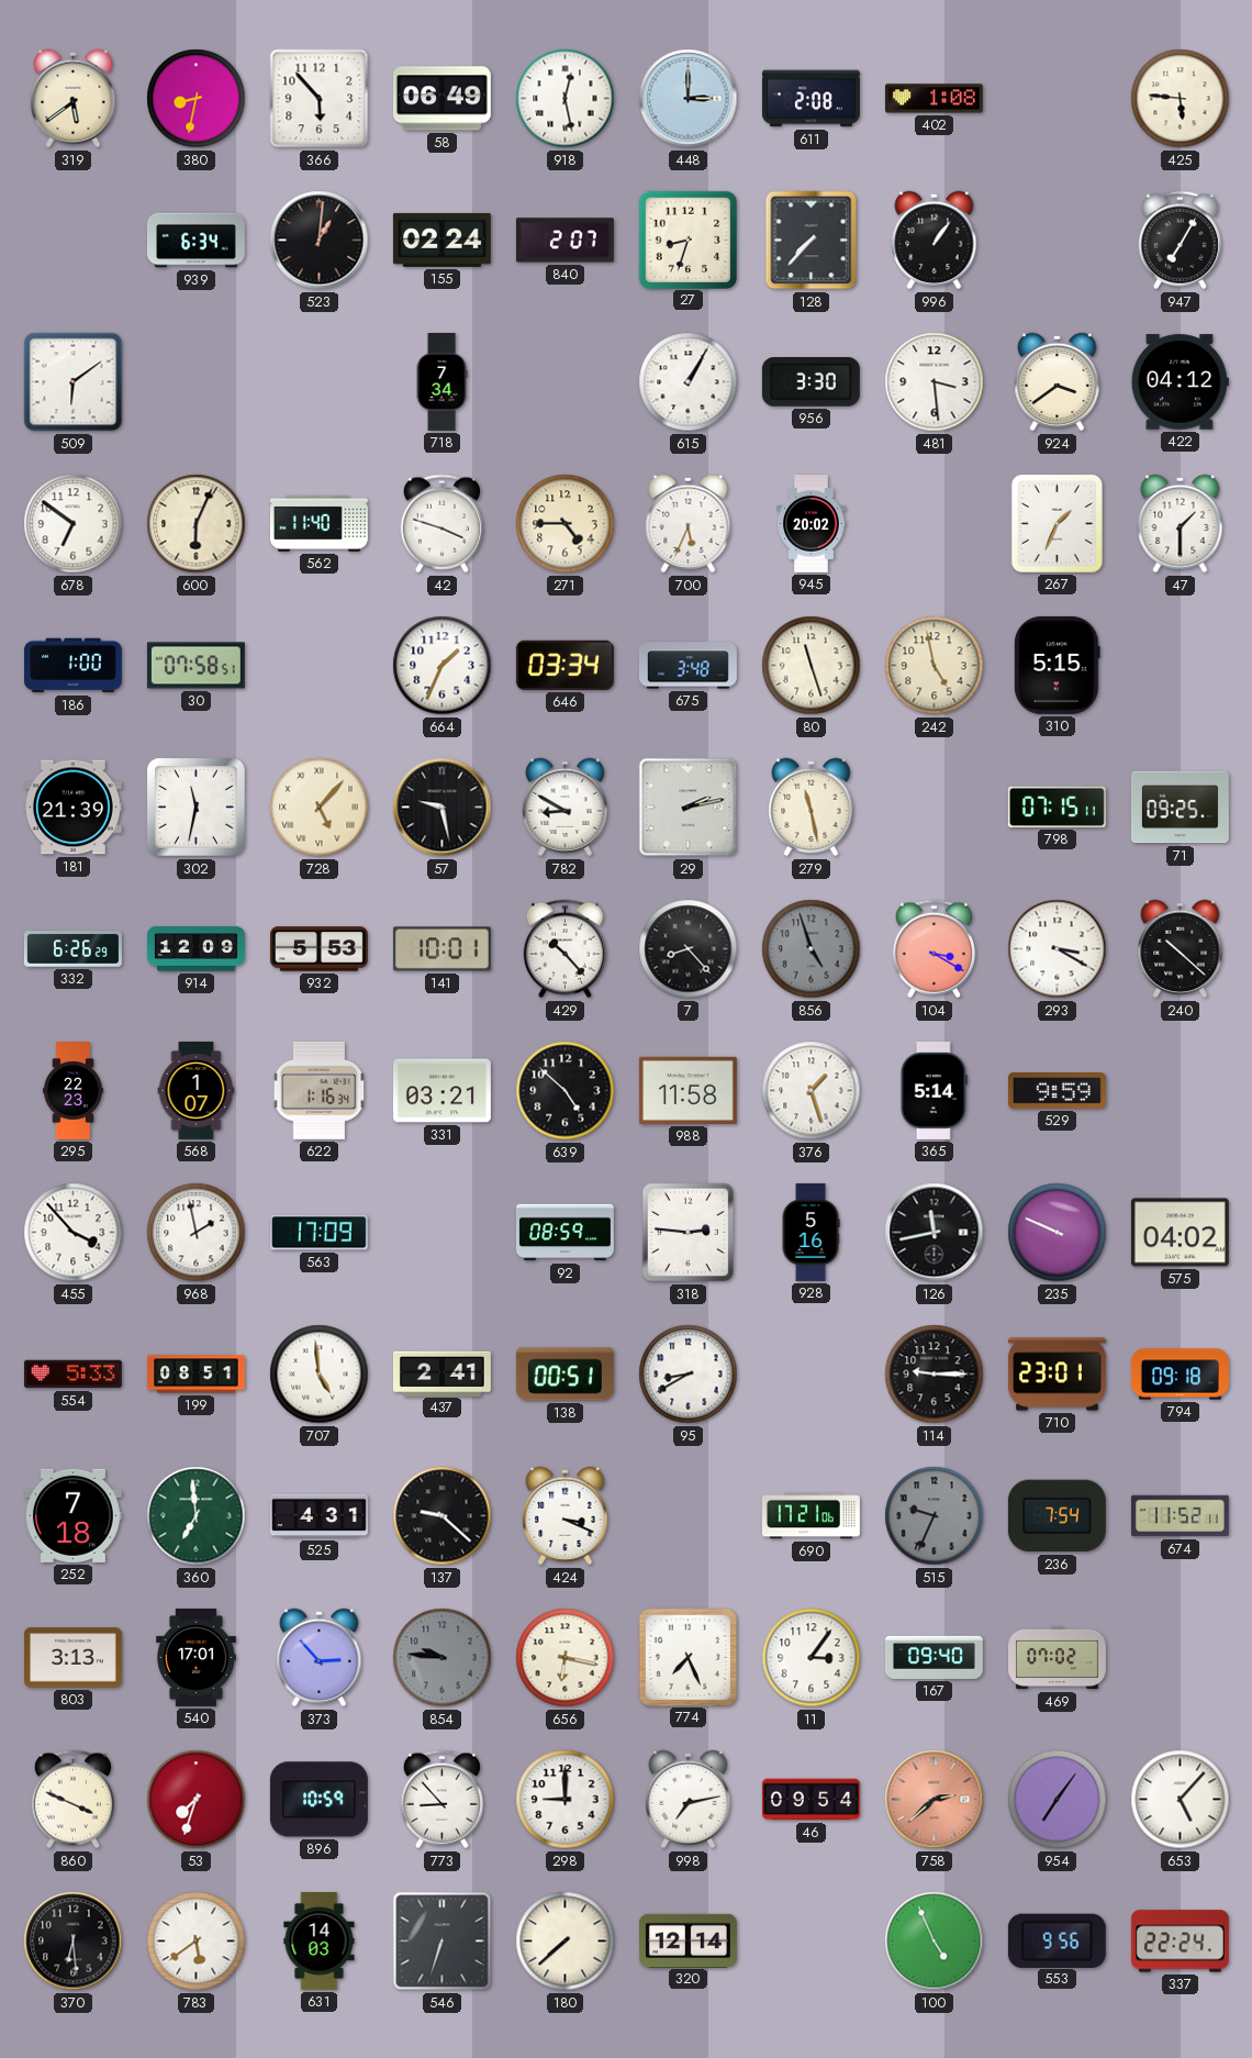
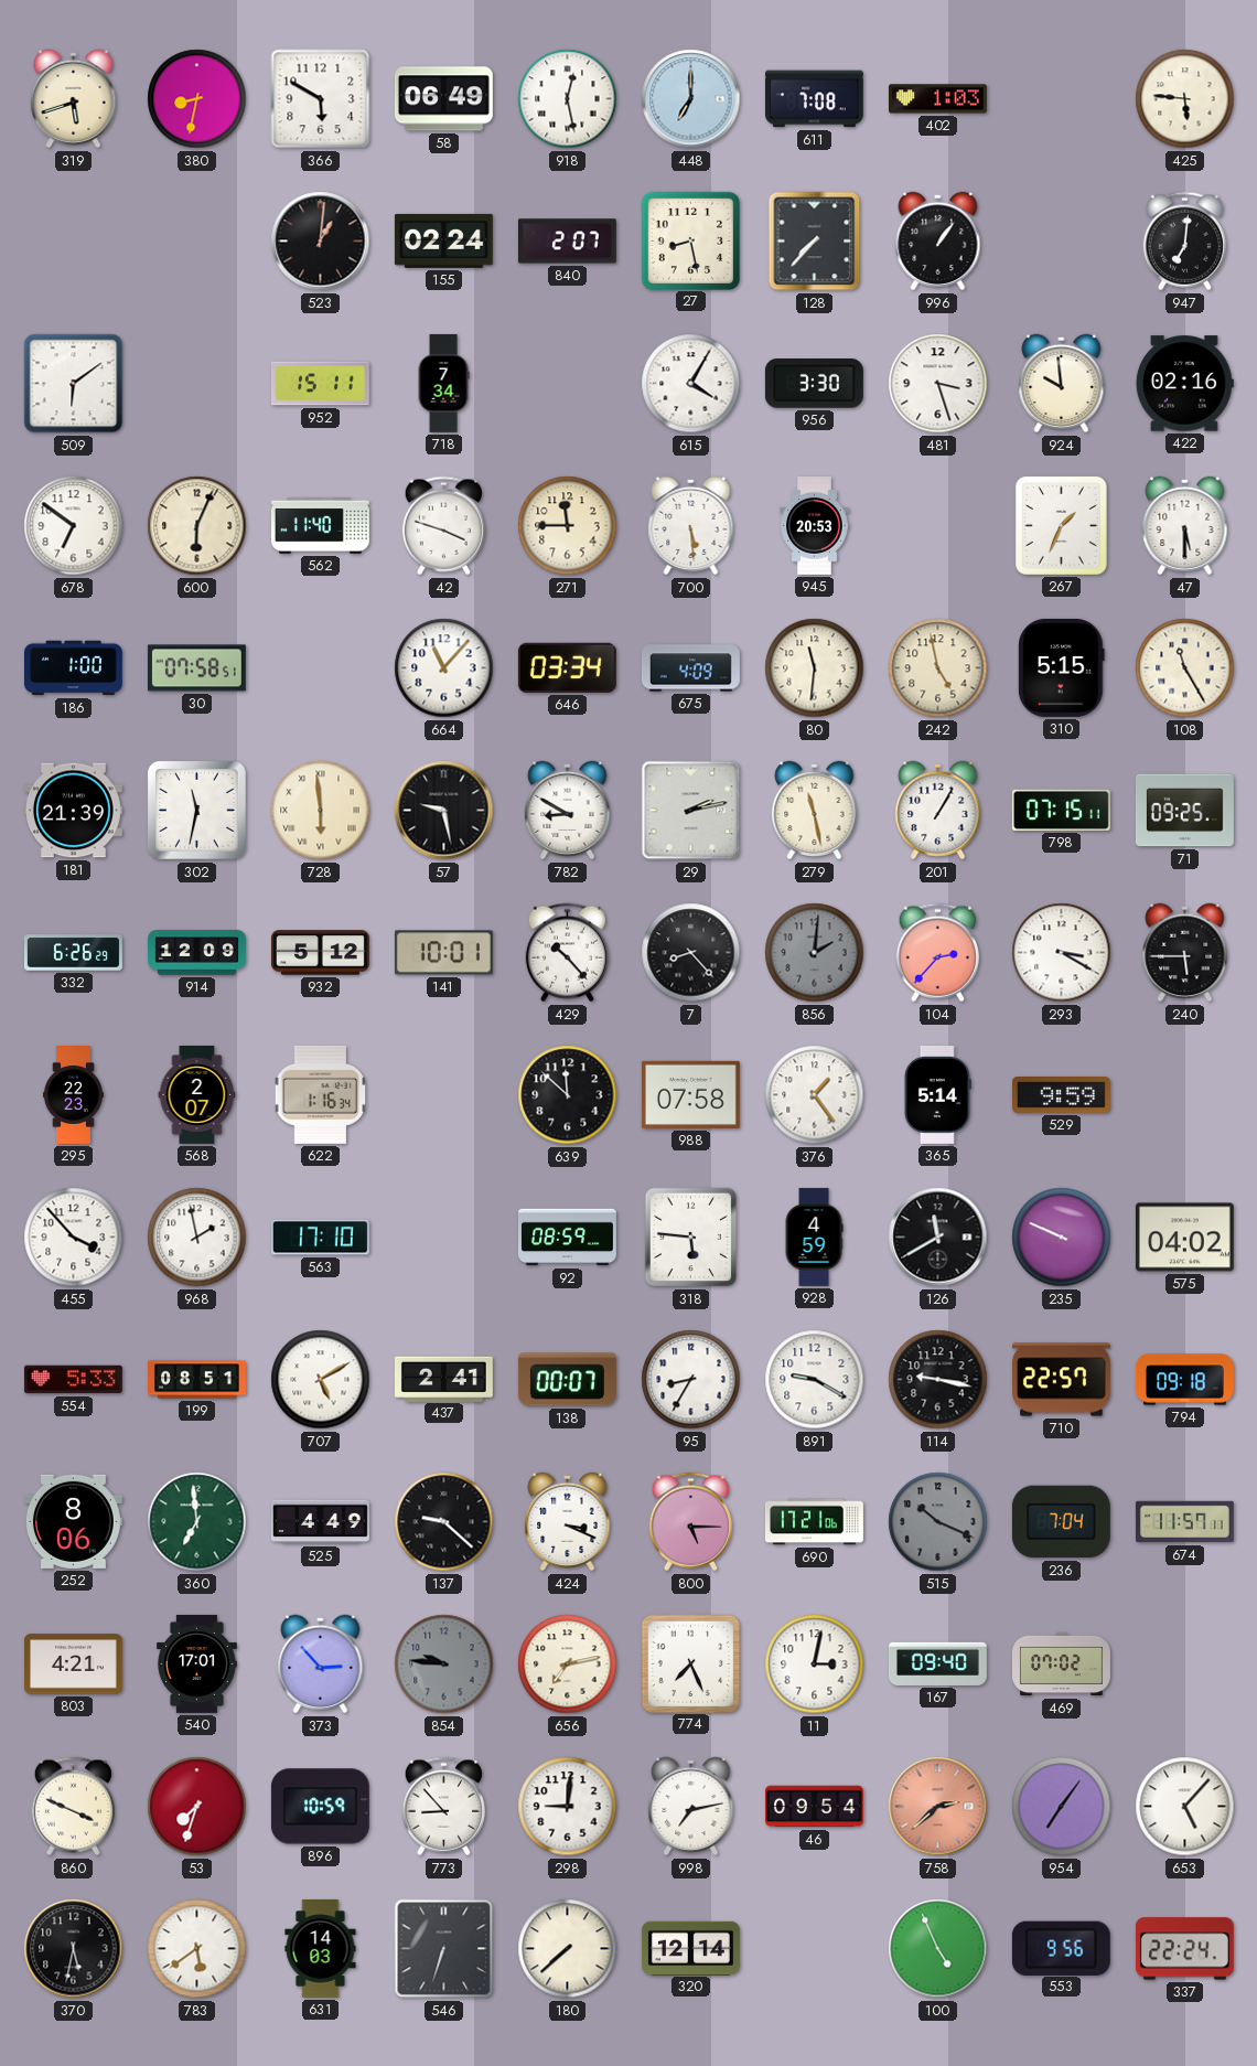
319: 5:39 -> 5:42 (74, 99)
366: 5:53 -> 5:50 (321, 99)
448: 3:00 -> 7:00 (691, 99)
611: 2:08 -> 7:08 (814, 99)
402: 1:08 -> 1:03 (937, 99)
939: 6:34 -> none (197, 241)
27: 8:33 -> 8:28 (690, 240)
947: 7:05 -> 7:01 (1184, 242)
952: none -> 15:11 (320, 384)
615: 1:05 -> 4:05 (691, 384)
481: 3:29 -> 3:27 (938, 384)
924: 3:39 -> 9:59 (1062, 384)
422: 04:12 -> 02:16 (1184, 384)
271: 4:45 -> 11:45 (568, 526)
700: 5:34 -> 5:29 (691, 526)
945: 20:02 -> 20:53 (815, 526)
47: 1:30 -> 5:30 (1185, 526)
664: 1:34 -> 11:07 (444, 668)
675: 3:48 -> 4:09 (690, 668)
80: 11:27 -> 11:31 (815, 668)
108: none -> 11:25 (1185, 668)
728: 5:07 -> 5:59 (321, 811)
201: none -> 1:05 (938, 811)
932: 5:53 -> 5:12 (320, 953)
856: 4:57 -> 2:01 (815, 953)
104: 3:20 -> 2:37 (937, 953)
240: 10:22 -> 5:45 (1185, 953)
568: 1:07 -> 2:07 (197, 1094)
331: 03:21 -> none (441, 1091)
639: 4:52 -> 11:52 (568, 1095)
988: 11:58 -> 07:58 (690, 1094)
376: 1:27 -> 1:24 (815, 1095)
563: 17:09 -> 17:10 (320, 1238)
318: 2:46 -> 5:46 (691, 1238)
928: 5:16 -> 4:59 (814, 1237)
126: 11:43 -> 11:40 (938, 1238)
707: 4:59 -> 5:10 (321, 1380)
138: 00:51 -> 00:07 (567, 1380)
95: 8:40 -> 8:35 (691, 1380)
891: none -> 9:20 (815, 1380)
114: 9:15 -> 9:17 (938, 1380)
710: 23:01 -> 22:57 (1061, 1380)
252: 7:18 -> 8:06 (73, 1521)
525: 4:31 -> 4:49 (320, 1522)
800: none -> 5:15 (690, 1522)
515: 9:34 -> 10:19 (938, 1522)
236: 7:54 -> 7:04 (1061, 1522)
674: 11:52 -> 11:57 (1184, 1522)
803: 3:13 -> 4:21 (73, 1664)
656: 6:17 -> 7:13 (568, 1664)
11: 3:06 -> 3:02 (815, 1664)
298: 9:00 -> 9:01 (568, 1807)
370: 6:29 -> 5:32 (74, 1949)
